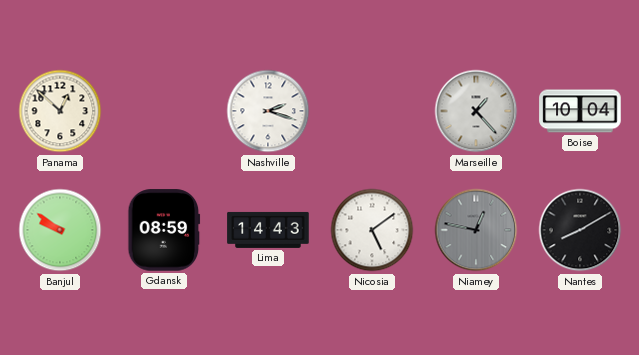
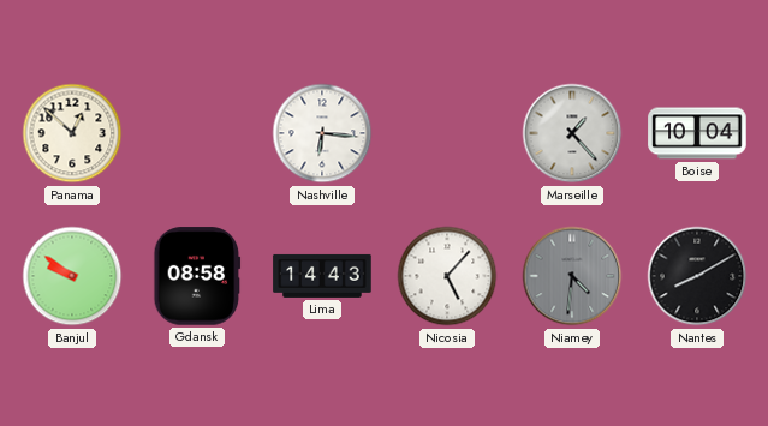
Nashville: 2:18 -> 6:16 (322, 133)
Gdansk: 08:59 -> 08:58 (197, 276)
Nicosia: 5:09 -> 5:07 (447, 276)
Niamey: 12:47 -> 4:31 (572, 276)
